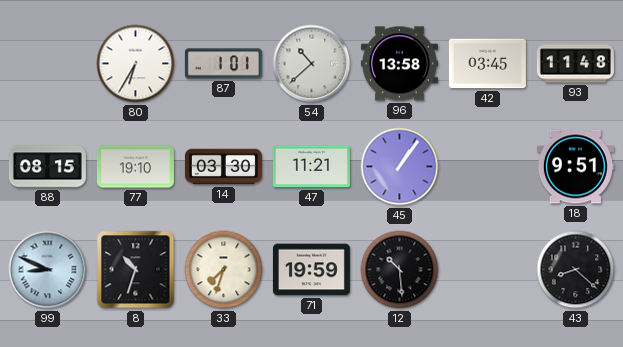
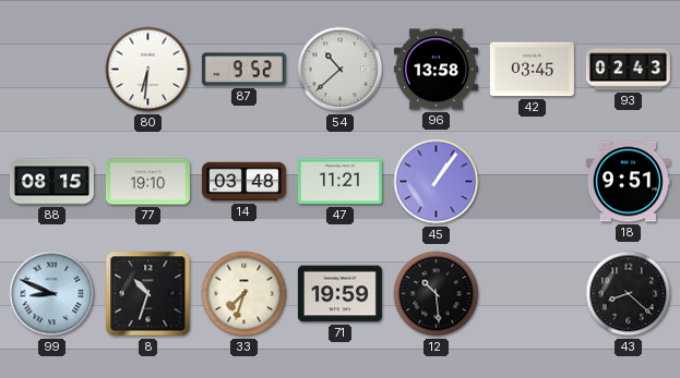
80: 6:35 -> 6:31 (148, 70)
87: 1:01 -> 9:52 (243, 70)
93: 11:48 -> 02:43 (628, 70)
14: 03:30 -> 03:48 (243, 182)
